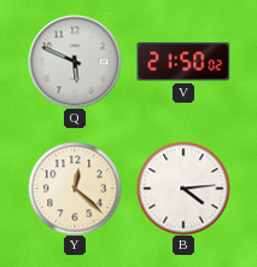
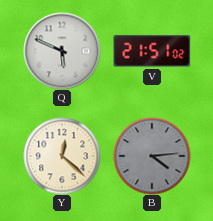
V: 21:50 -> 21:51 (152, 51)
B dial: white -> grey (152, 156)
